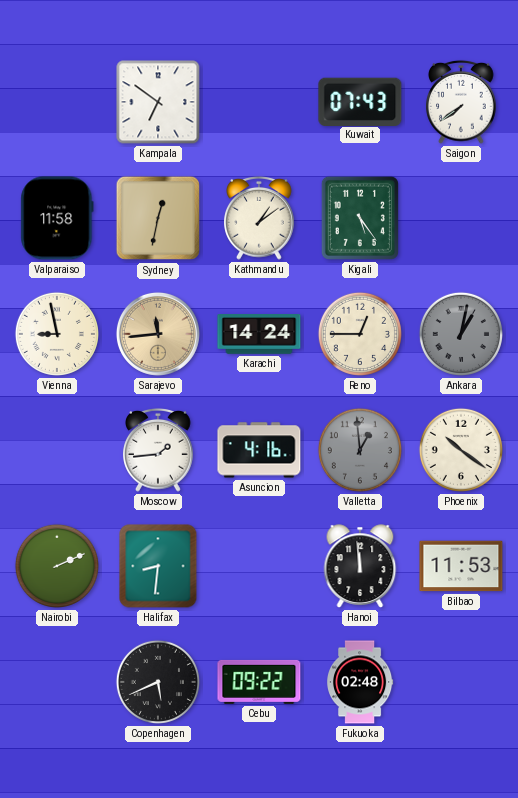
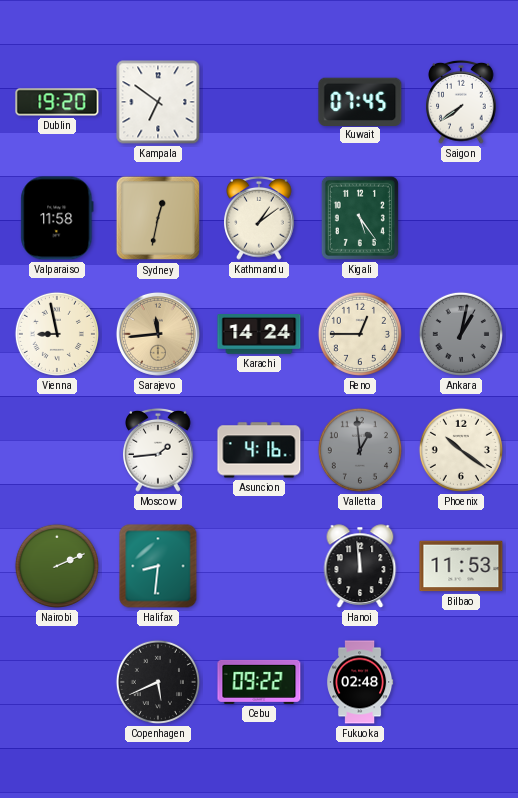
Dublin: none -> 19:20 (57, 102)
Kuwait: 07:43 -> 07:45 (360, 101)
